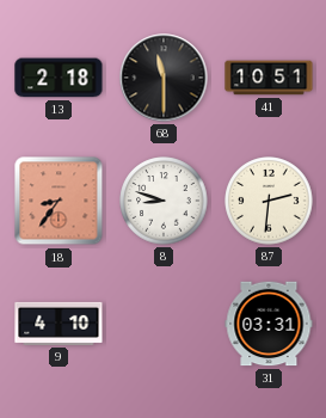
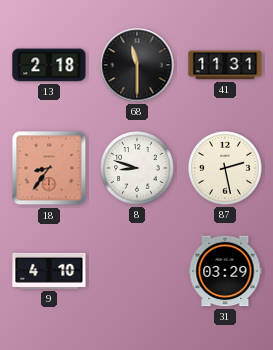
41: 10:51 -> 11:31 (225, 65)
87: 2:31 -> 2:28 (225, 168)
31: 03:31 -> 03:29 (225, 271)
